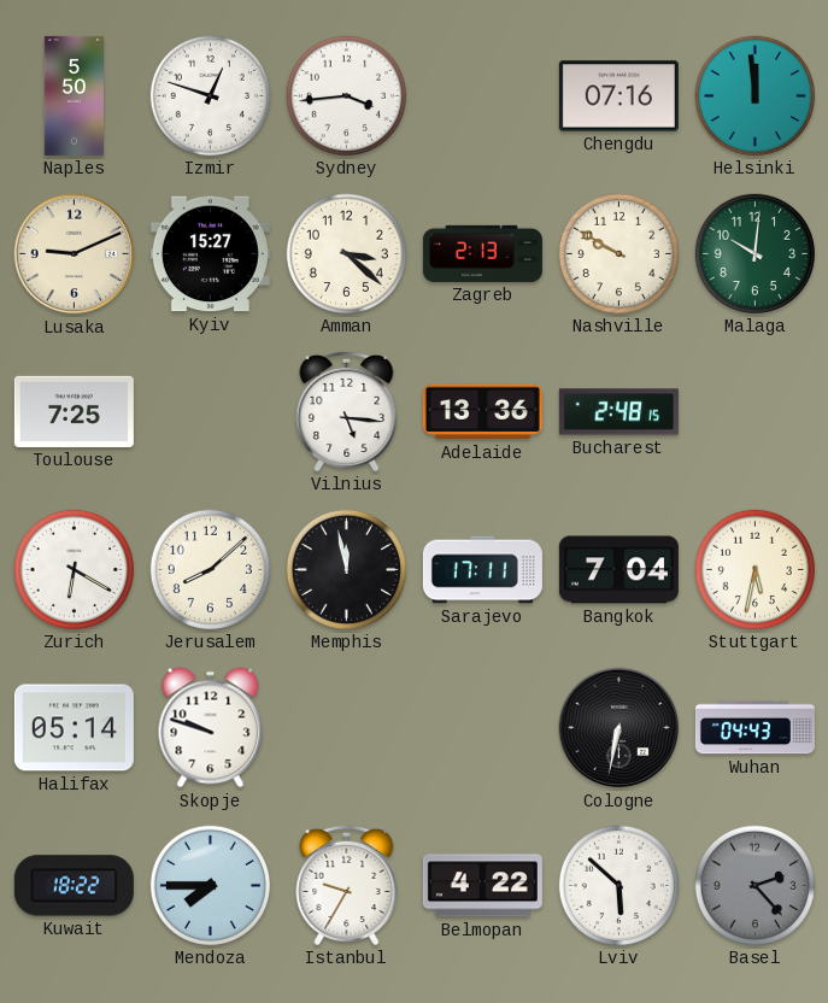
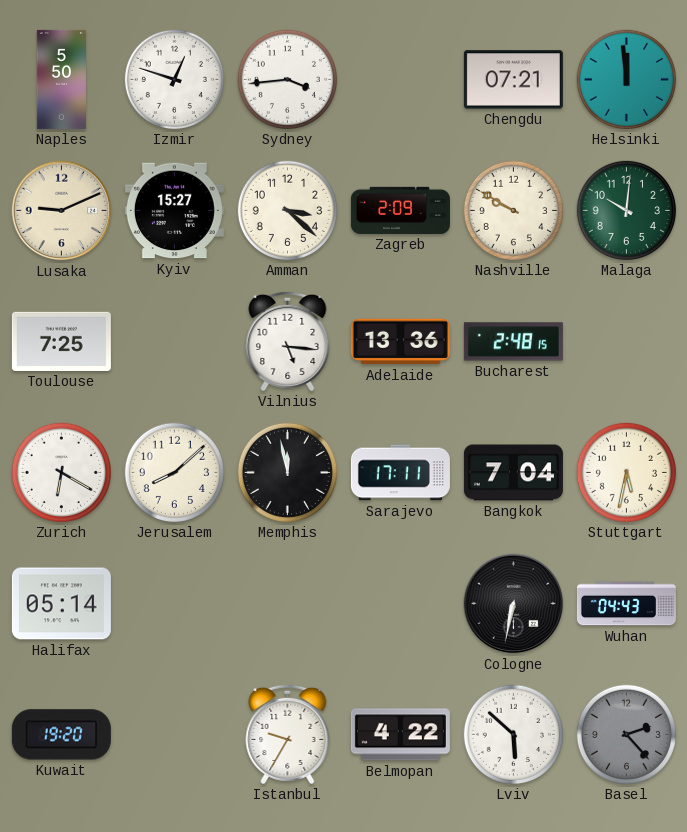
Chengdu: 07:16 -> 07:21 (513, 80)
Zagreb: 2:13 -> 2:09 (400, 210)
Skopje: 9:48 -> none (211, 728)
Kuwait: 18:22 -> 19:20 (61, 735)
Mendoza: 7:45 -> none (210, 885)
